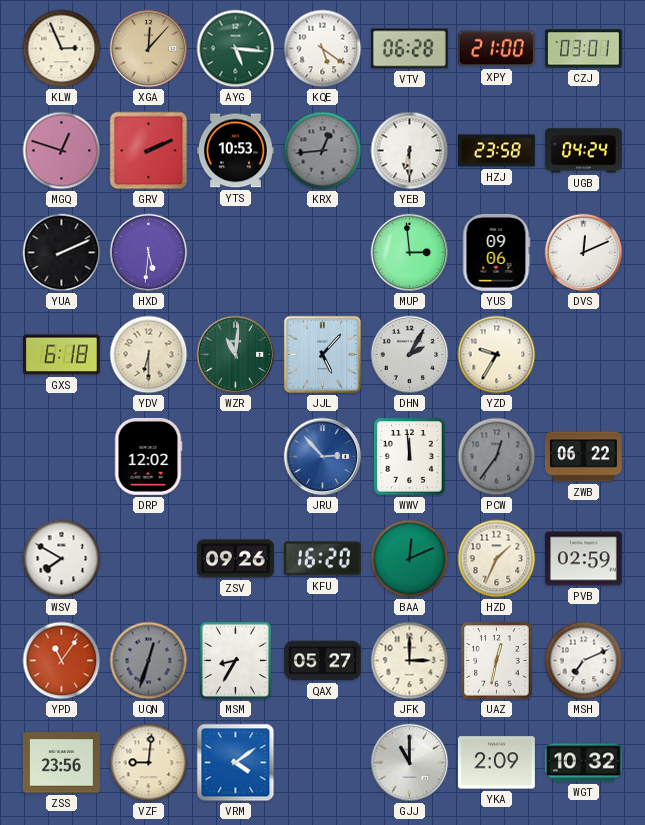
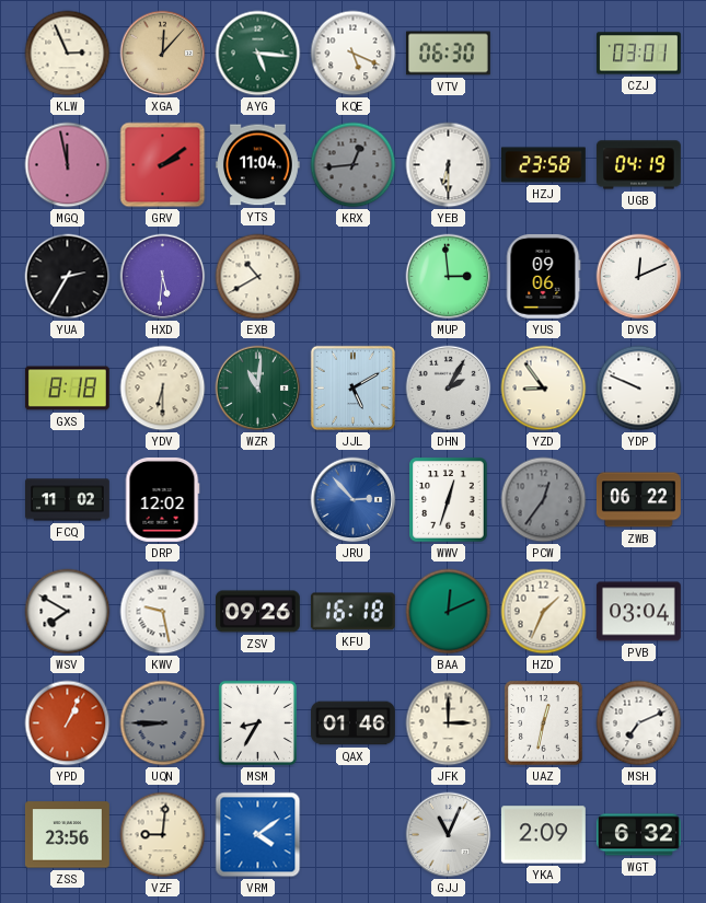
KQE: 5:21 -> 5:19 (354, 54)
VTV: 06:28 -> 06:30 (448, 54)
XPY: 21:00 -> none (496, 49)
MGQ: 12:48 -> 11:58 (68, 165)
GRV: 2:11 -> 2:09 (163, 165)
YTS: 10:53 -> 11:04 (257, 165)
UGB: 04:24 -> 04:19 (639, 165)
YUA: 2:11 -> 2:35 (68, 277)
EXB: none -> 10:40 (258, 277)
GXS: 6:18 -> 8:18 (67, 389)
JJL: 5:07 -> 5:10 (352, 387)
YZD: 9:35 -> 8:54 (544, 389)
YDP: none -> 9:49 (639, 389)
FCQ: none -> 11:02 (68, 500)
WWV: 11:59 -> 12:33 (449, 500)
KWV: none -> 9:28 (163, 612)
KFU: 16:20 -> 16:18 (352, 612)
PVB: 02:59 -> 03:04 (639, 612)
YPD: 11:06 -> 1:04 (68, 723)
UQN: 12:33 -> 8:45 (163, 723)
QAX: 05:27 -> 01:46 (354, 723)
GJJ: 11:00 -> 11:04 (449, 835)
WGT: 10:32 -> 6:32 (638, 835)
